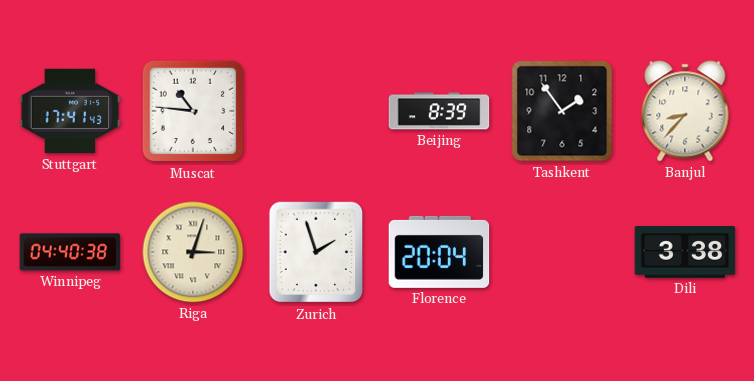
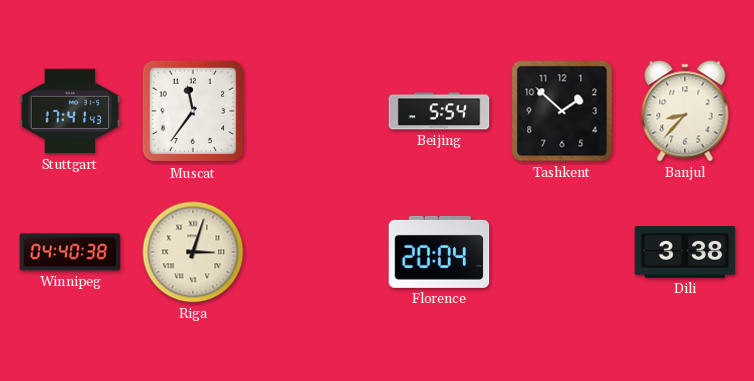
Muscat: 10:46 -> 11:36 (193, 111)
Beijing: 8:39 -> 5:54 (439, 111)
Tashkent: 1:54 -> 1:52 (562, 111)
Zurich: 1:57 -> none (316, 252)
